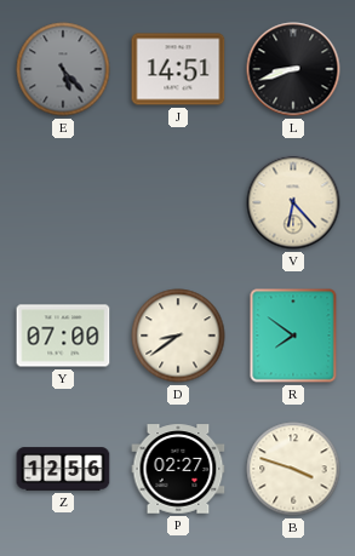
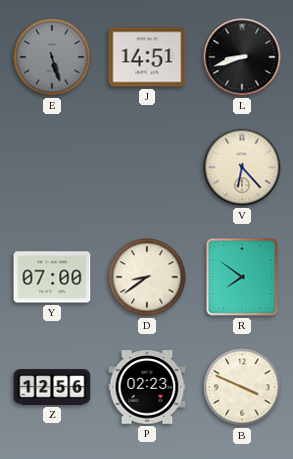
E: 5:23 -> 5:27 (52, 57)
P: 02:27 -> 02:23 (147, 387)
B: 3:48 -> 3:49 (242, 387)
